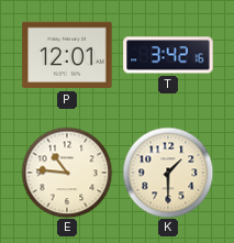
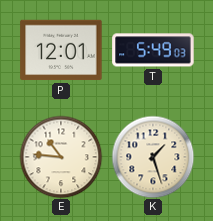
T: 3:42 -> 5:49 (153, 50)
K: 1:30 -> 1:27 (153, 157)
